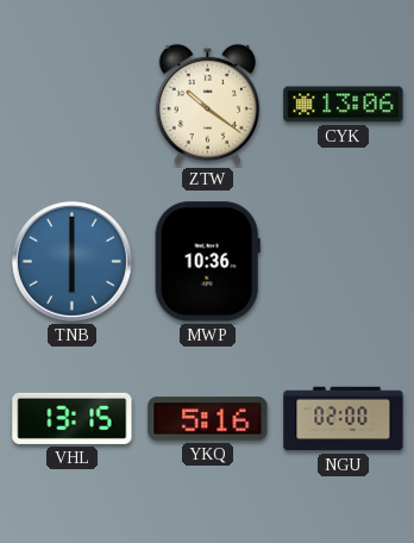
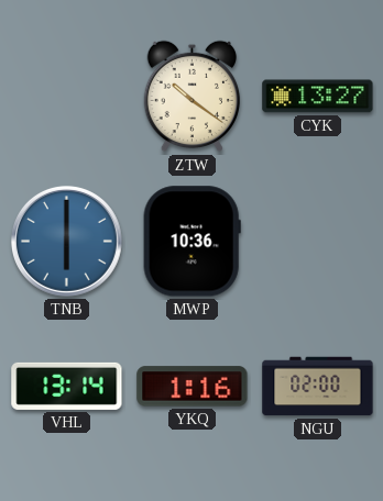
CYK: 13:06 -> 13:27 (318, 97)
VHL: 13:15 -> 13:14 (67, 386)
YKQ: 5:16 -> 1:16 (193, 387)
